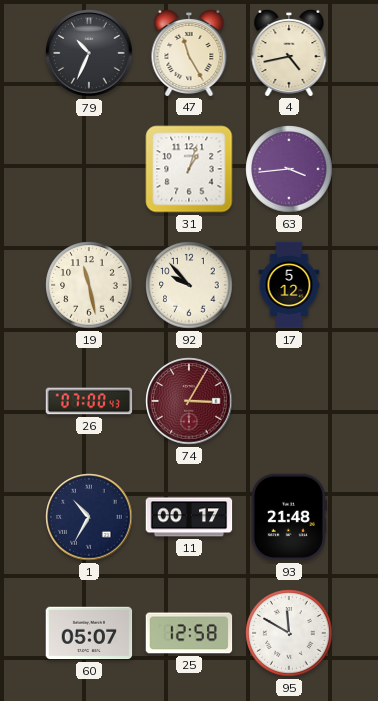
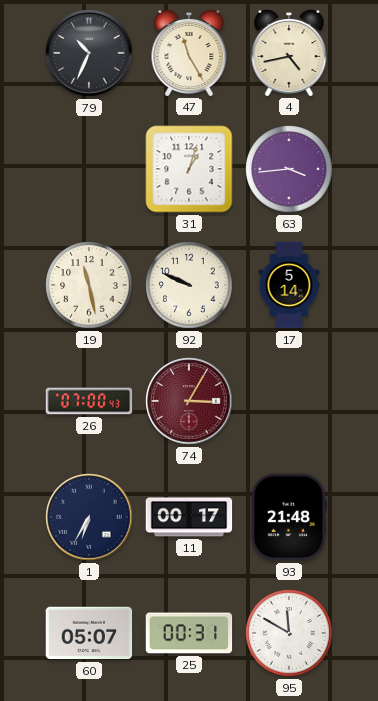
92: 9:53 -> 9:49 (189, 285)
17: 5:12 -> 5:14 (289, 285)
1: 10:35 -> 6:35 (89, 517)
25: 12:58 -> 00:31 (189, 633)
